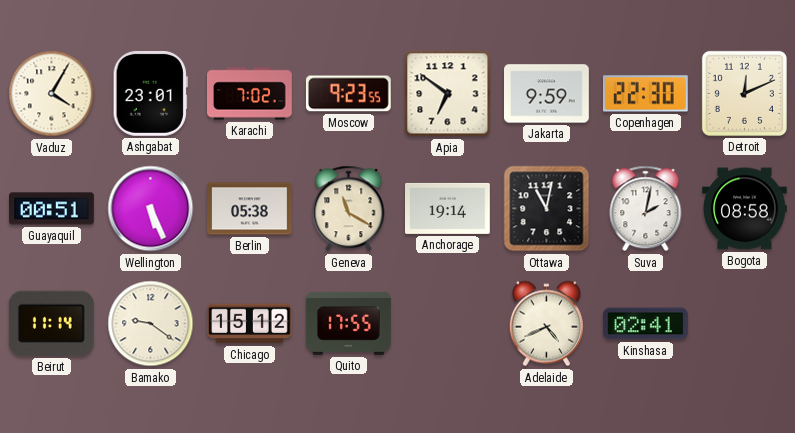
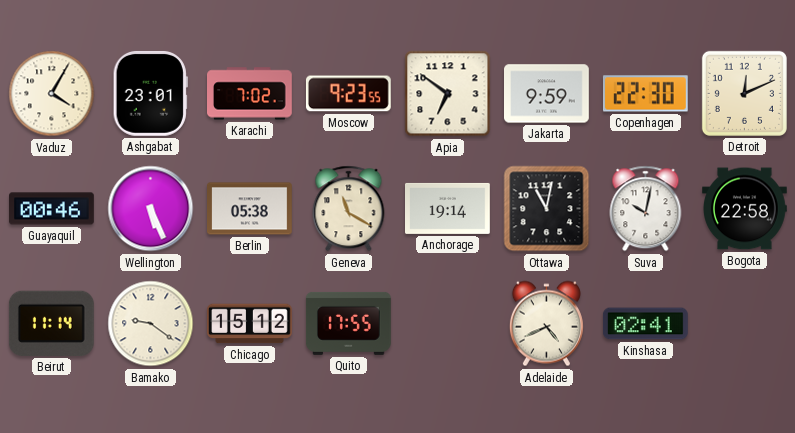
Guayaquil: 00:51 -> 00:46 (52, 209)
Suva: 2:02 -> 10:02 (646, 209)
Bogota: 08:58 -> 22:58 (745, 209)
